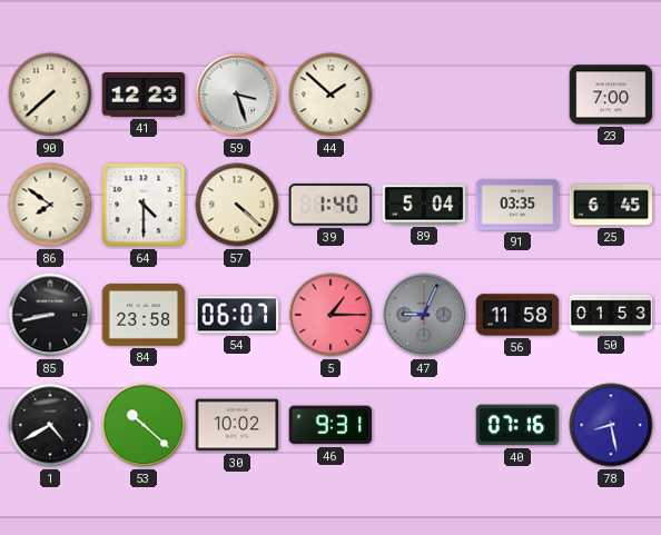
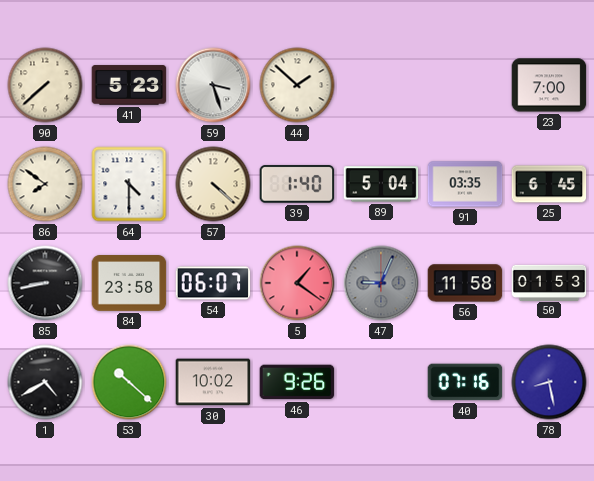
41: 12:23 -> 5:23 (129, 85)
5: 1:15 -> 1:21 (297, 283)
46: 9:31 -> 9:26 (297, 382)
